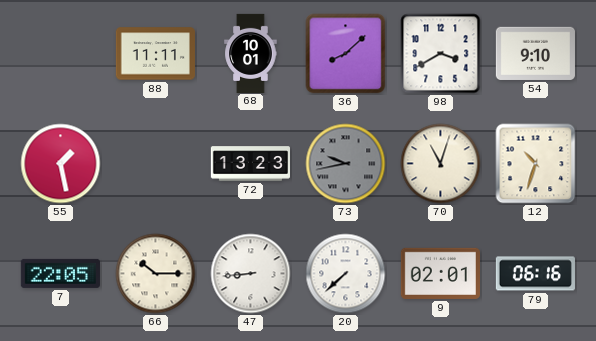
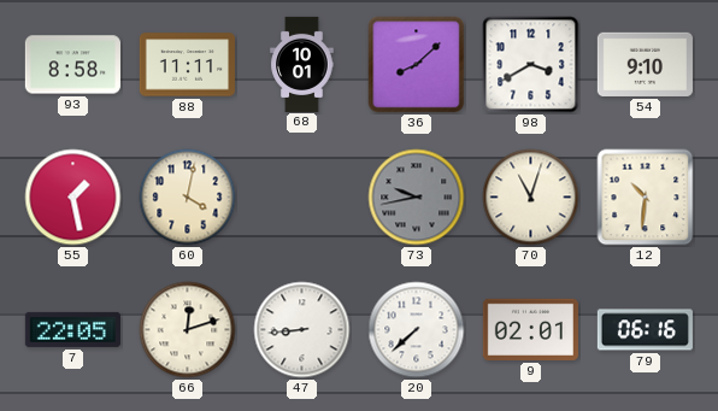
93: none -> 8:58 (72, 65)
60: none -> 4:02 (188, 198)
72: 13:23 -> none (250, 164)
12: 10:33 -> 10:31 (646, 198)
66: 10:15 -> 12:12 (188, 330)
